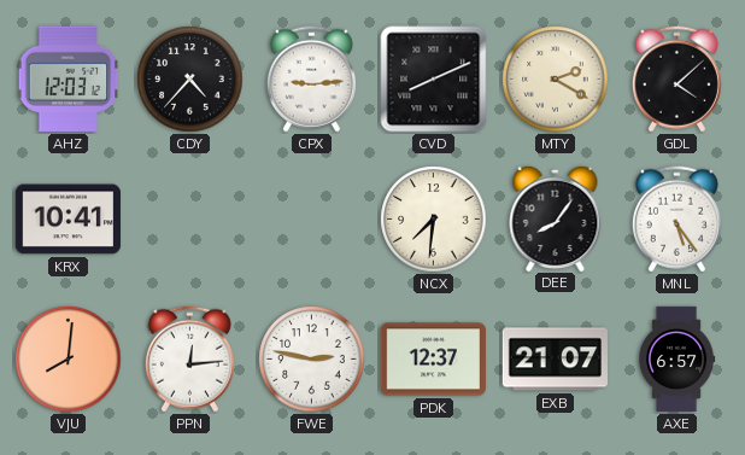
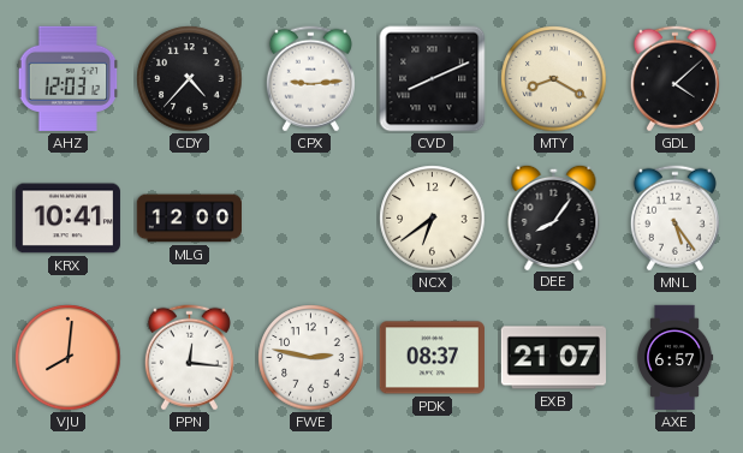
MTY: 2:20 -> 8:20 (554, 79)
MLG: none -> 12:00 (189, 219)
NCX: 7:31 -> 6:39 (433, 219)
PPN: 12:14 -> 12:16 (189, 358)
PDK: 12:37 -> 08:37 (432, 358)
